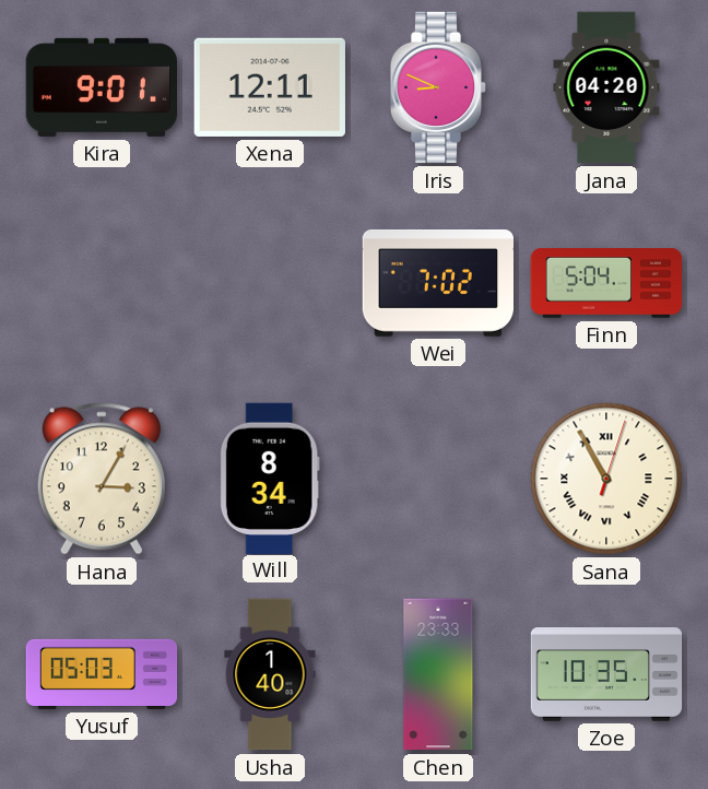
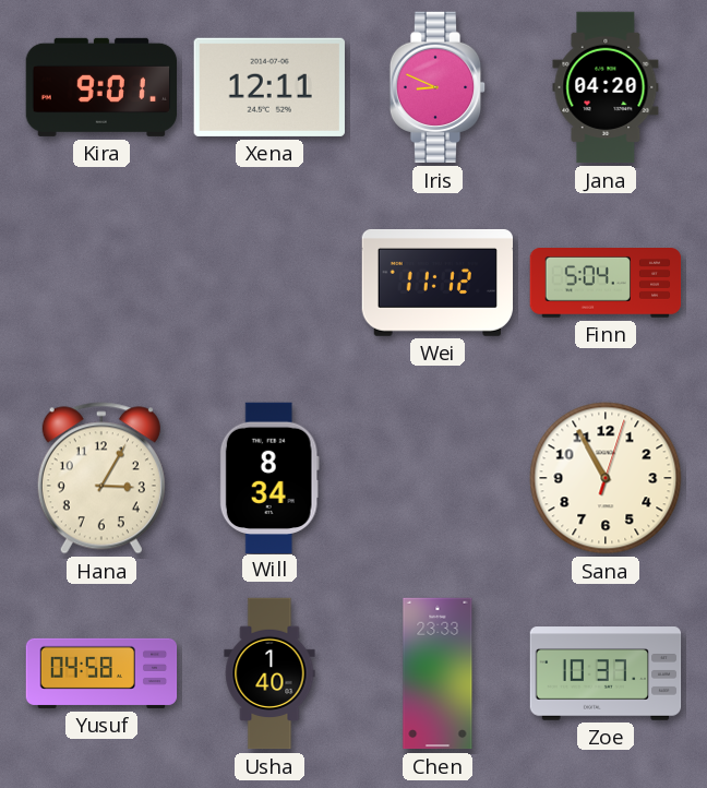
Wei: 7:02 -> 11:12 (436, 283)
Sana numerals: Roman -> Arabic (606, 478)
Yusuf: 05:03 -> 04:58 (101, 673)
Zoe: 10:35 -> 10:37 (606, 673)
